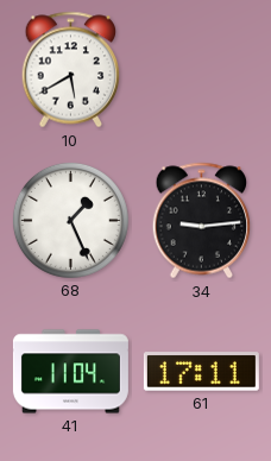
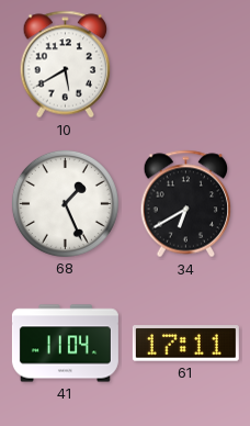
34: 9:14 -> 6:40 (186, 204)
